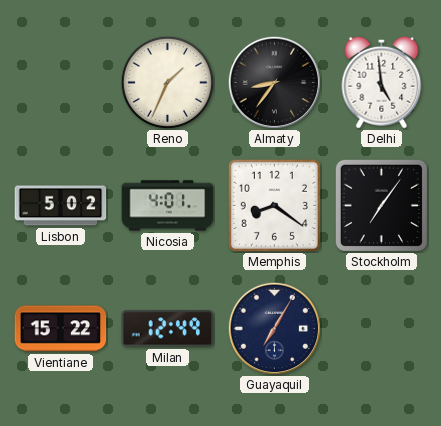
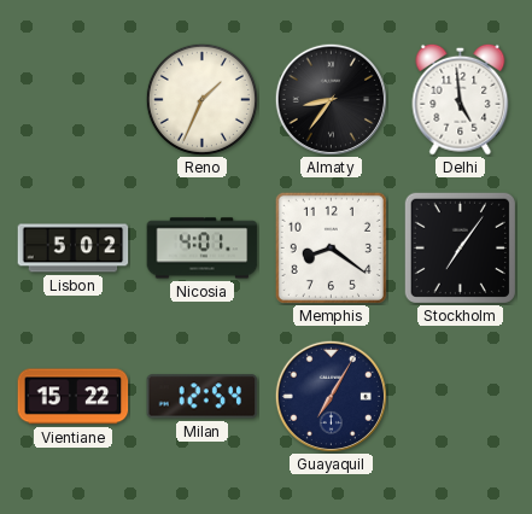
Milan: 12:49 -> 12:54 (203, 397)
